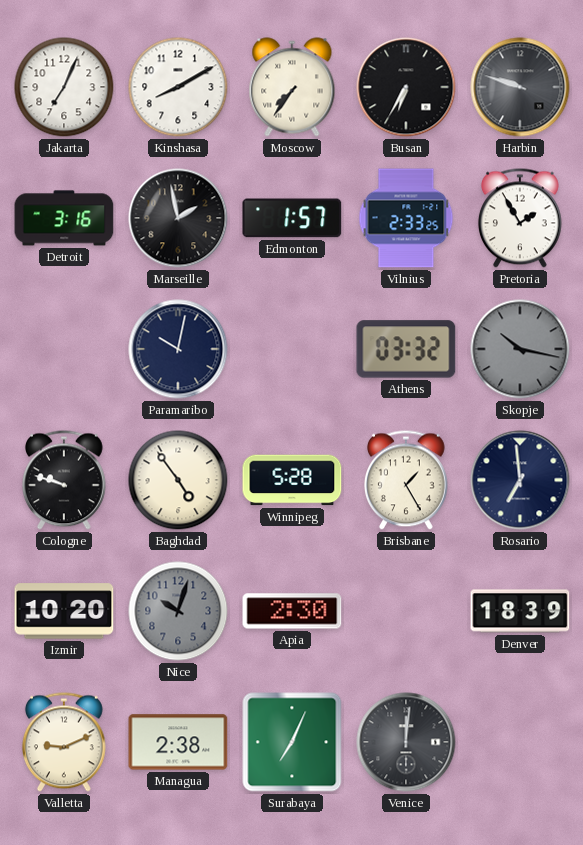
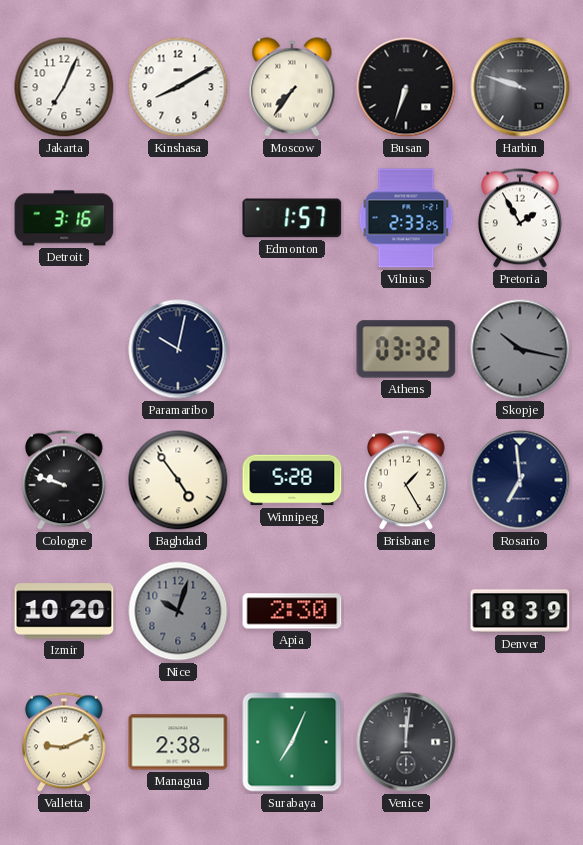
Busan: 6:35 -> 6:33 (406, 87)
Marseille: 1:58 -> none (178, 218)
